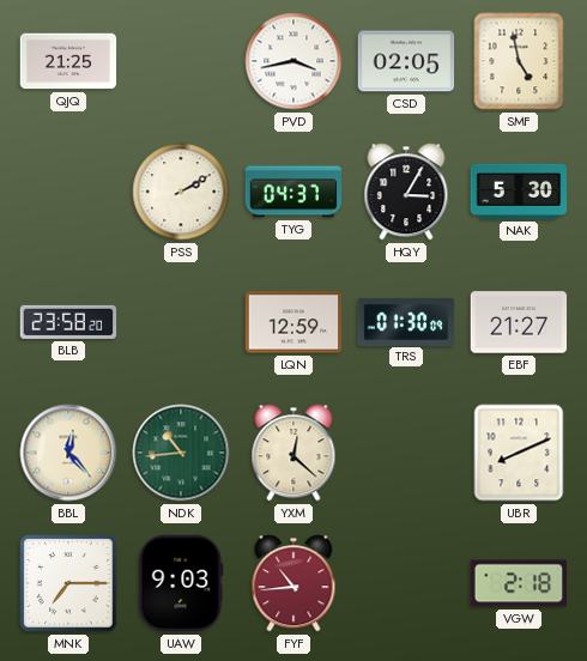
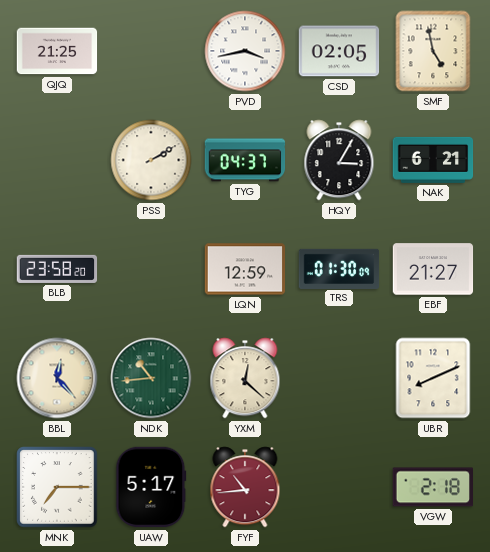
NAK: 5:30 -> 6:21 (433, 160)
UAW: 9:03 -> 5:17 (151, 487)
